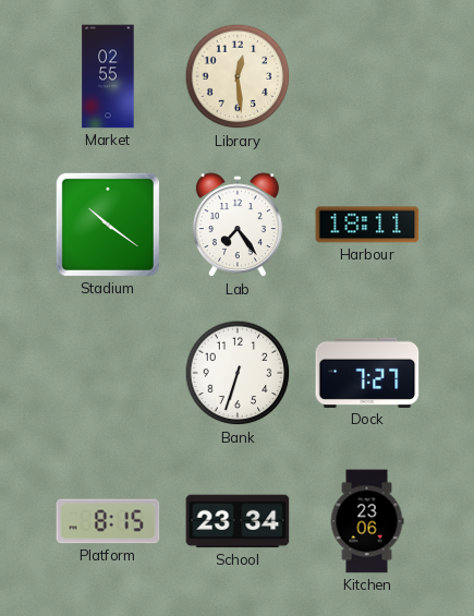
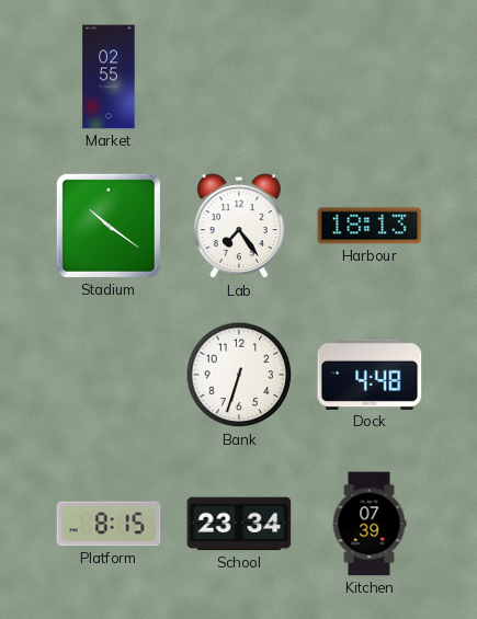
Library: 12:29 -> none (238, 76)
Harbour: 18:11 -> 18:13 (370, 226)
Dock: 7:27 -> 4:48 (370, 375)
Kitchen: 23:06 -> 07:39 (370, 524)
